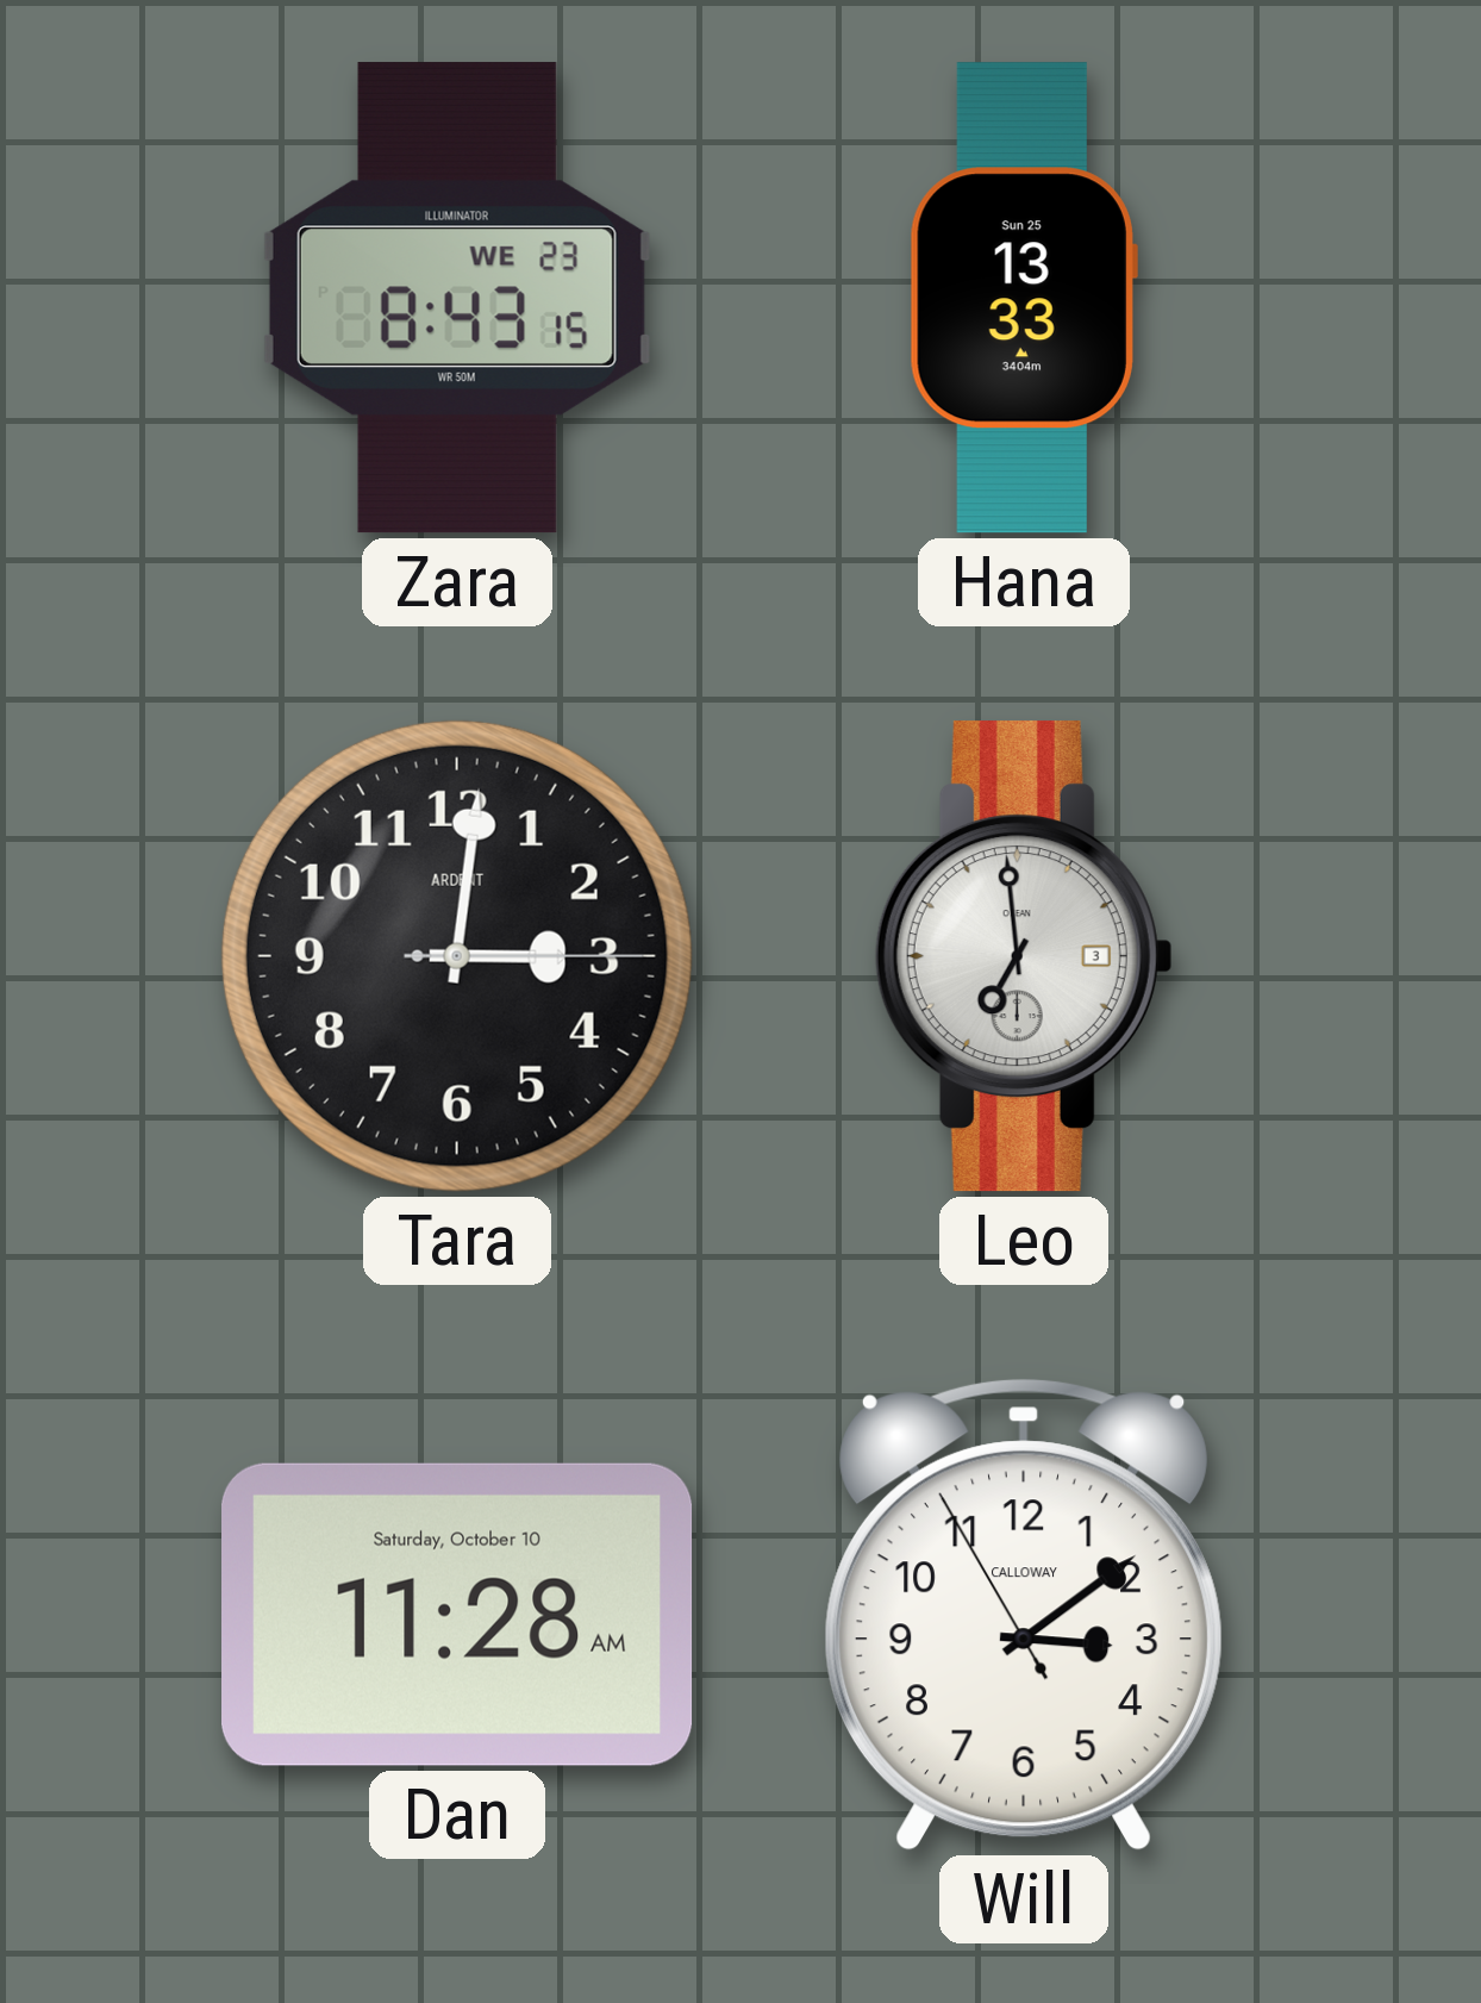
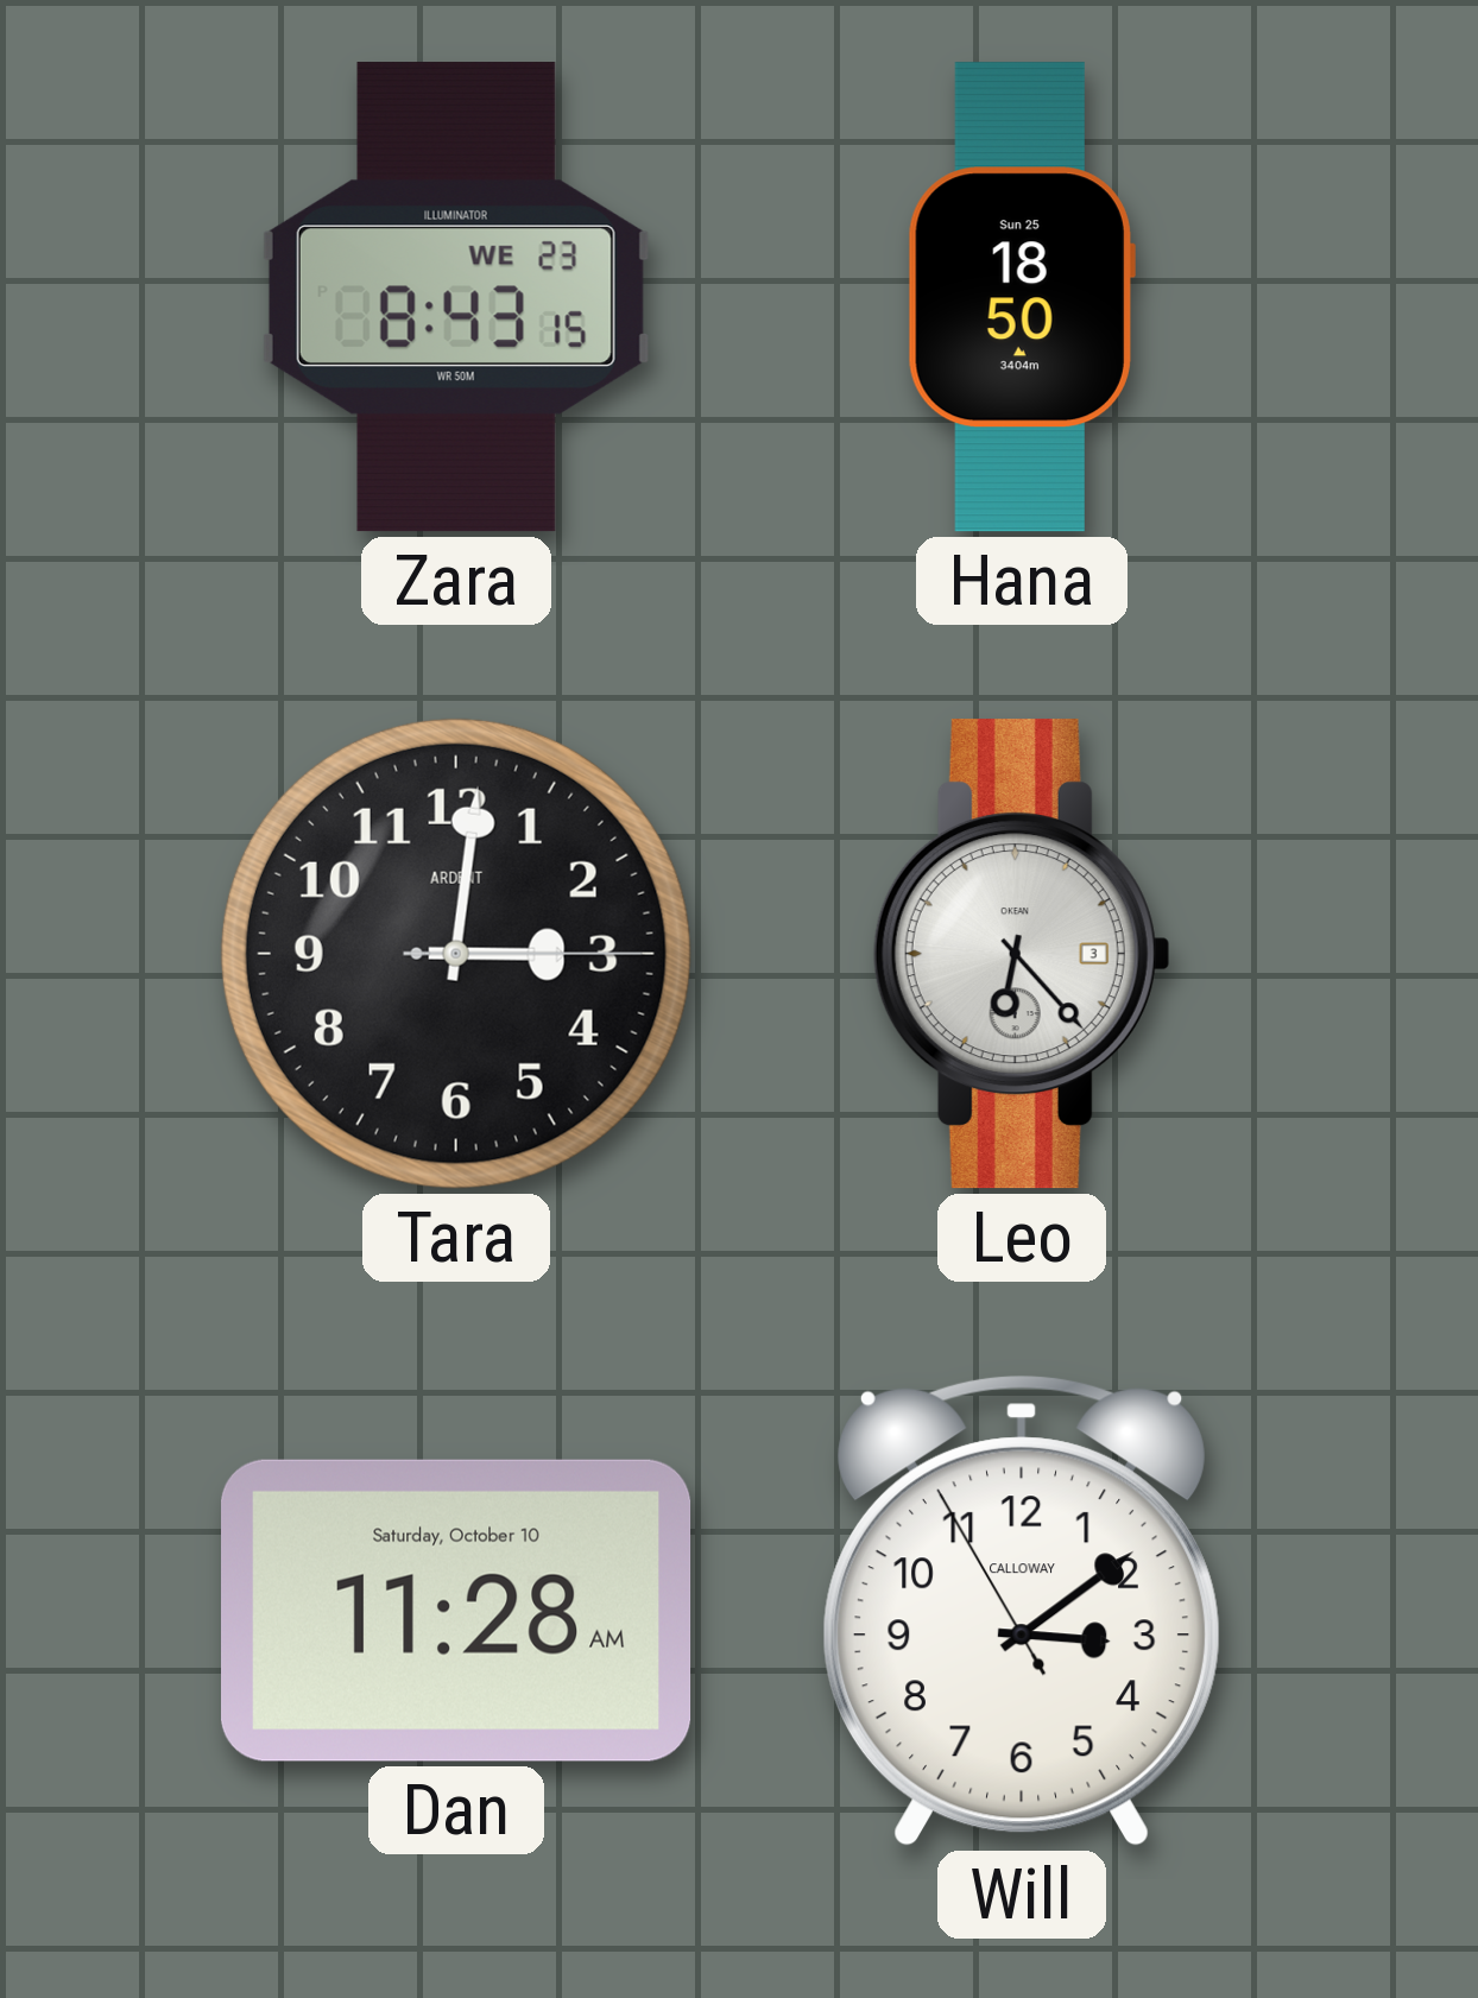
Hana: 13:33 -> 18:50 (1022, 297)
Leo: 6:59 -> 6:23 (1022, 954)
